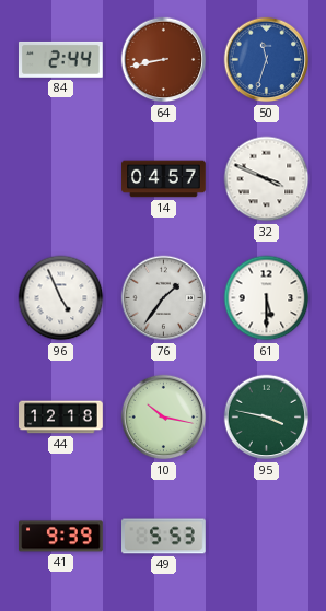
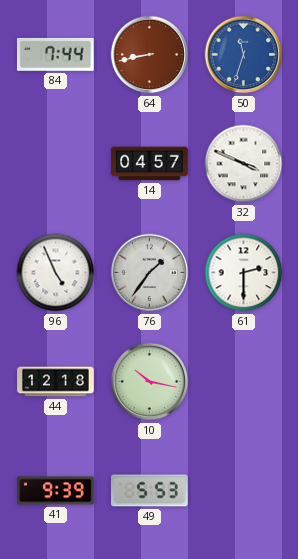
84: 2:44 -> 7:44 (55, 54)
61: 5:30 -> 2:30 (244, 273)
95: 3:47 -> none (267, 418)
